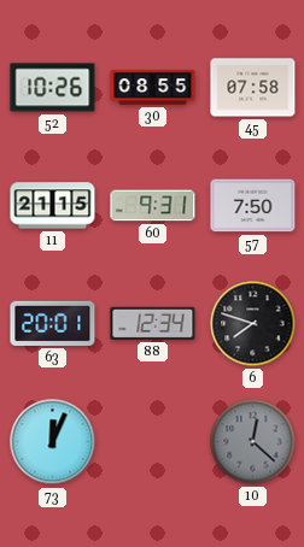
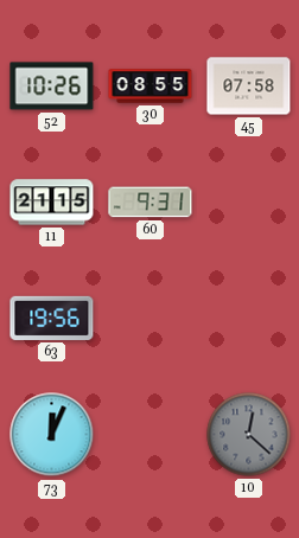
57: 7:50 -> none (253, 206)
63: 20:01 -> 19:56 (52, 318)
88: 12:34 -> none (153, 323)
6: 7:48 -> none (253, 324)
